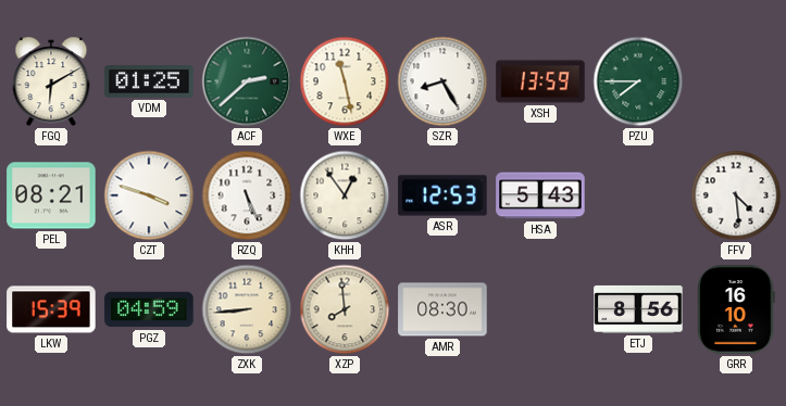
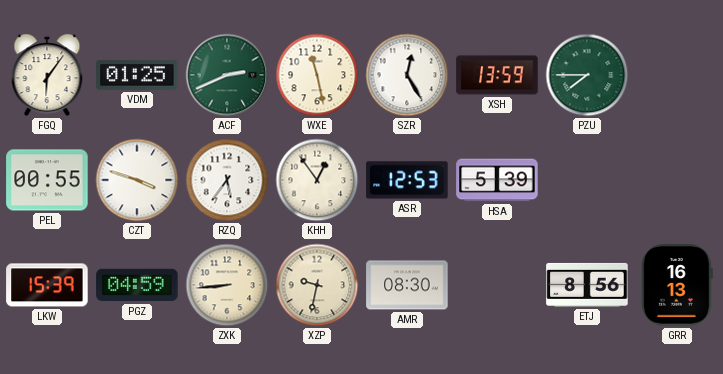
FGQ: 6:10 -> 6:06 (47, 75)
ACF: 2:38 -> 2:41 (227, 75)
SZR: 8:25 -> 12:25 (407, 75)
PEL: 08:21 -> 00:55 (47, 180)
RZQ: 5:26 -> 5:36 (227, 180)
HSA: 5:43 -> 5:39 (497, 180)
FFV: 4:29 -> none (736, 195)
XZP: 7:59 -> 9:32 (317, 285)
GRR: 16:10 -> 16:13 (677, 285)
